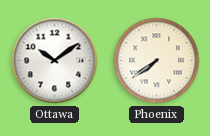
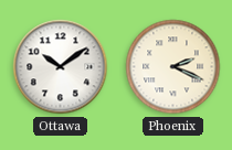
Phoenix: 7:39 -> 2:19 (173, 67)
